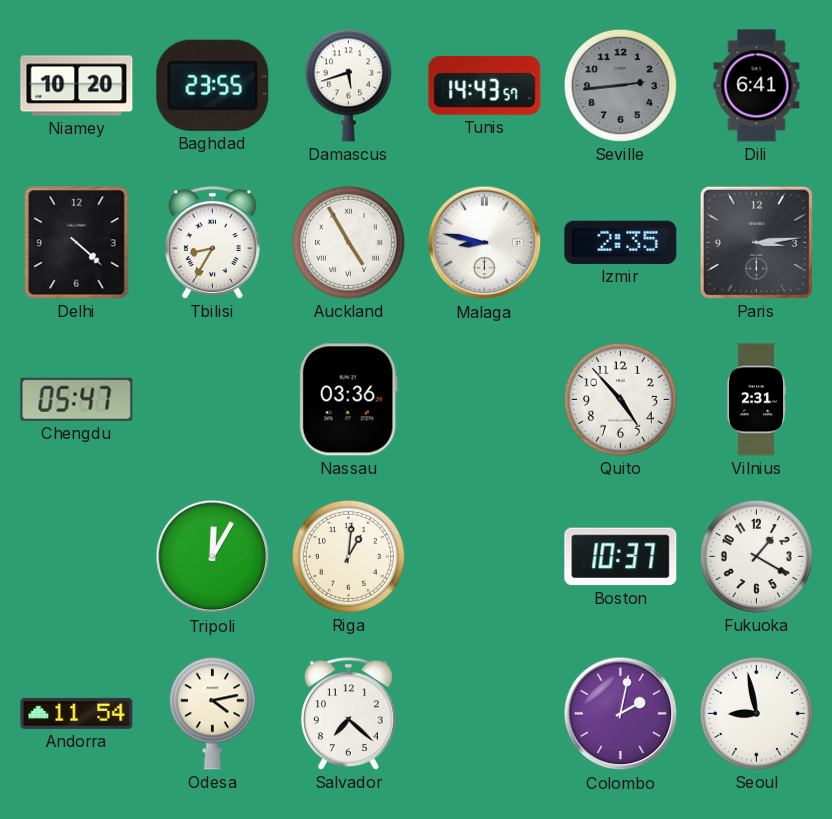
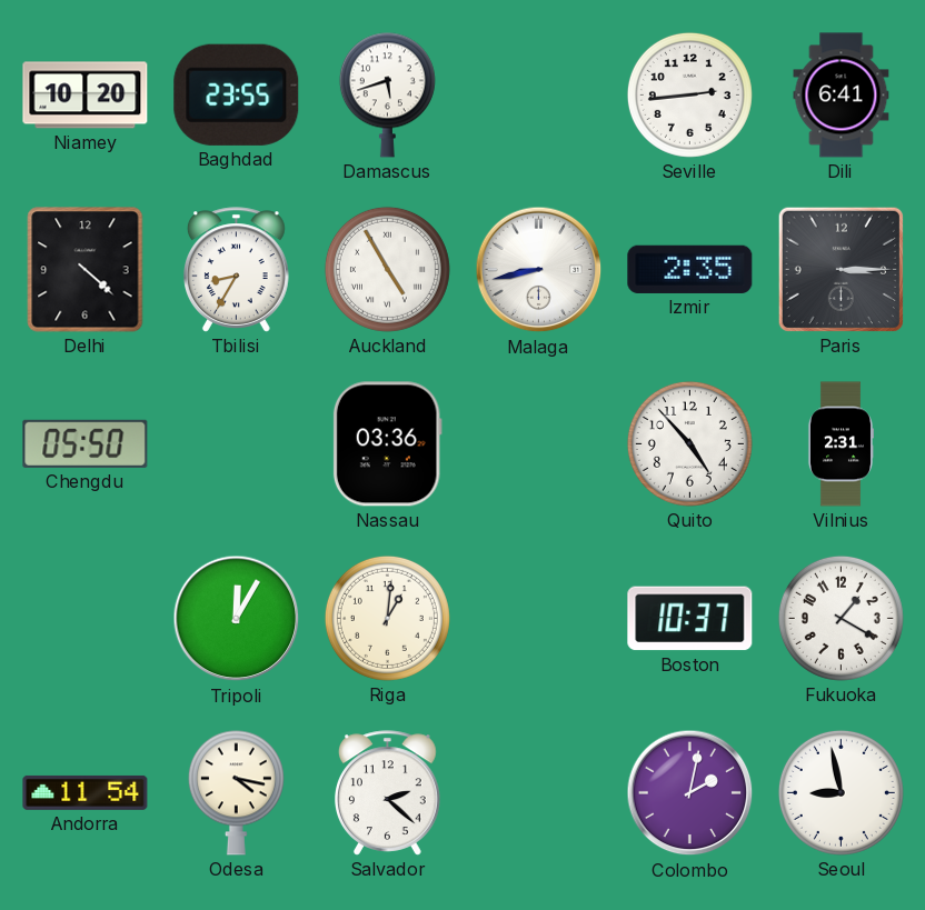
Tunis: 14:43 -> none (485, 85)
Seville dial: grey -> white (689, 94)
Malaga: 8:47 -> 8:43 (539, 270)
Paris: 3:14 -> 3:15 (841, 269)
Chengdu: 05:47 -> 05:50 (86, 443)
Odesa: 4:13 -> 4:17 (236, 792)
Salvador: 7:22 -> 2:22 (388, 793)
